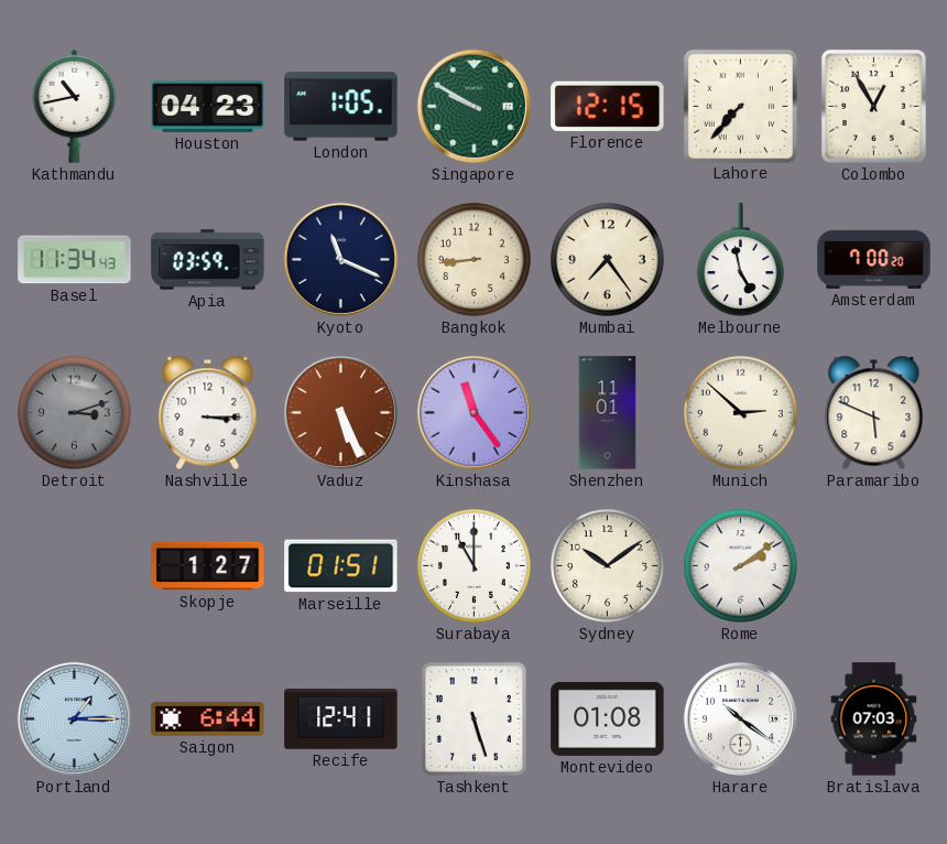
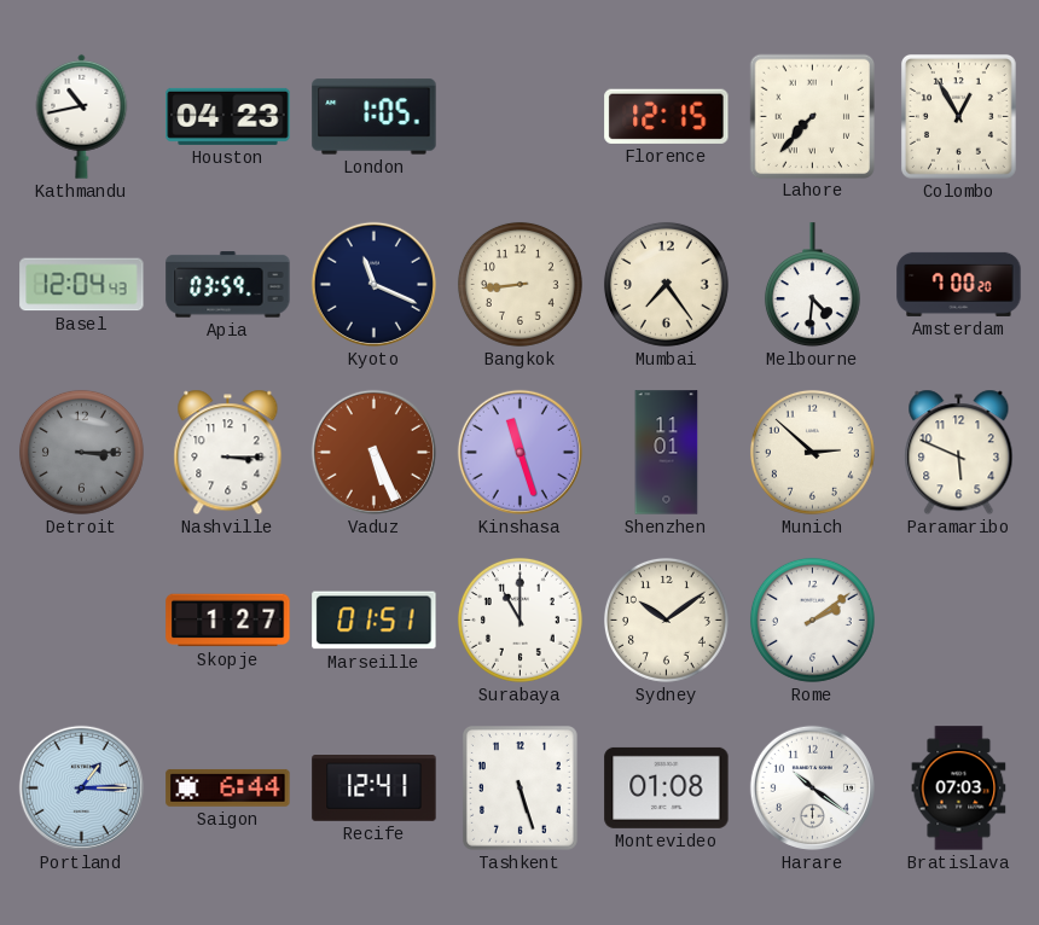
Singapore: 9:50 -> none (473, 106)
Basel: 11:34 -> 12:04 (82, 285)
Melbourne: 4:58 -> 4:31 (812, 285)
Detroit: 3:12 -> 3:15 (81, 452)
Kinshasa: 11:24 -> 11:27 (519, 452)
